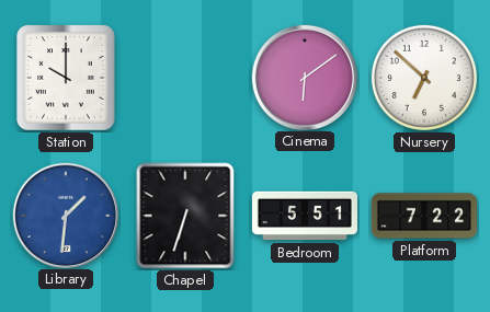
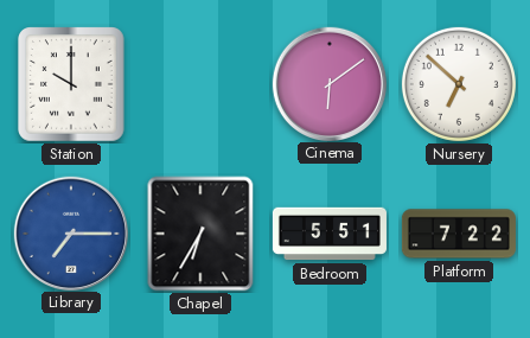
Library: 1:31 -> 7:15 (70, 232)
Chapel: 6:33 -> 6:35 (200, 234)
